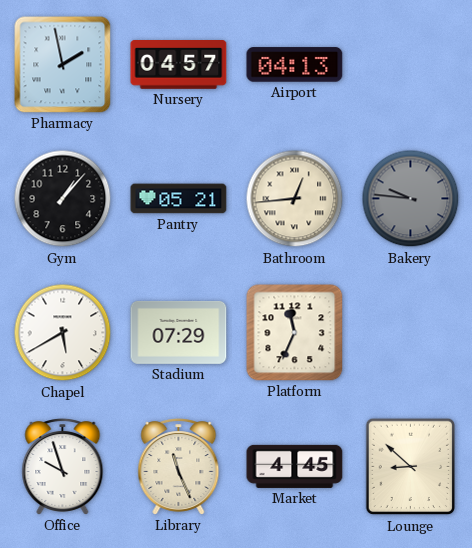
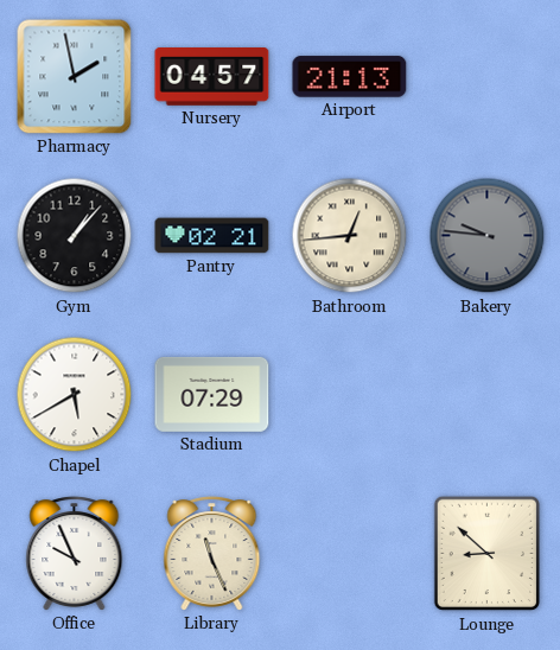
Airport: 04:13 -> 21:13 (350, 77)
Pantry: 05:21 -> 02:21 (212, 236)
Platform: 11:34 -> none (295, 333)
Office: 9:57 -> 9:56 (75, 554)
Market: 4:45 -> none (295, 466)
